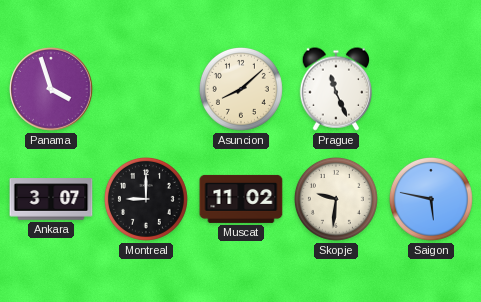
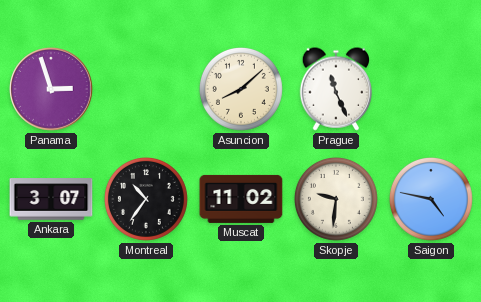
Panama: 3:57 -> 2:57 (51, 89)
Montreal: 9:00 -> 10:36 (146, 199)
Saigon: 5:47 -> 4:47 (431, 199)
